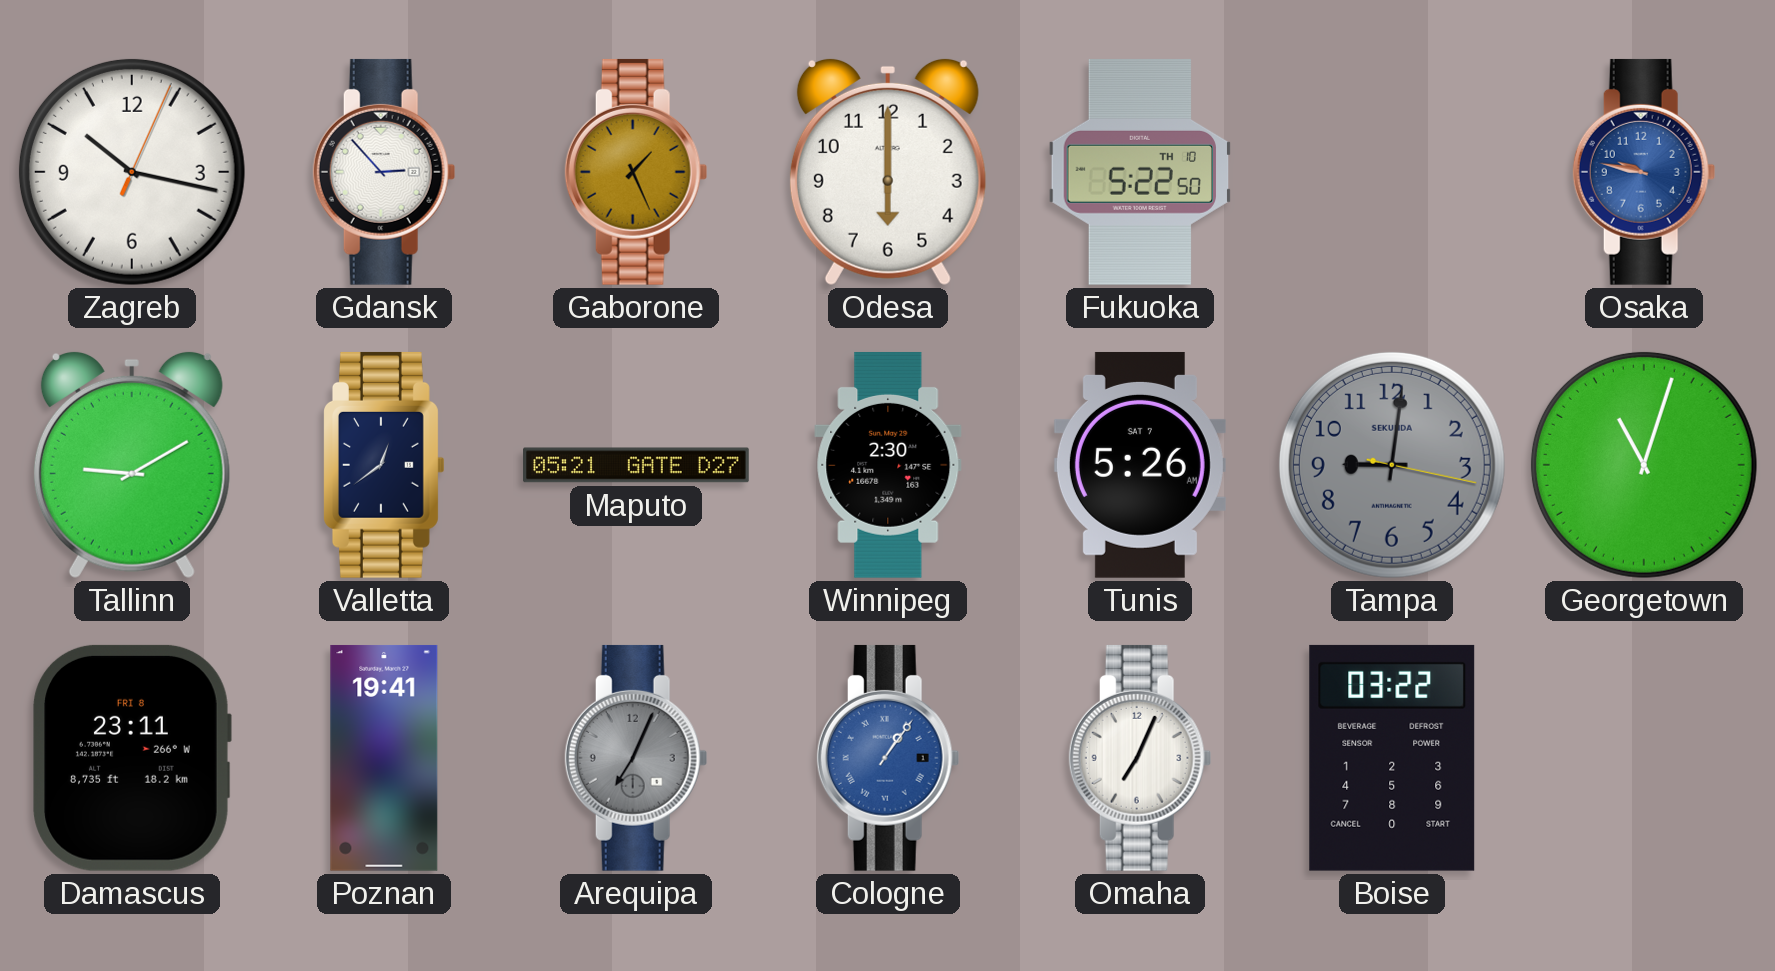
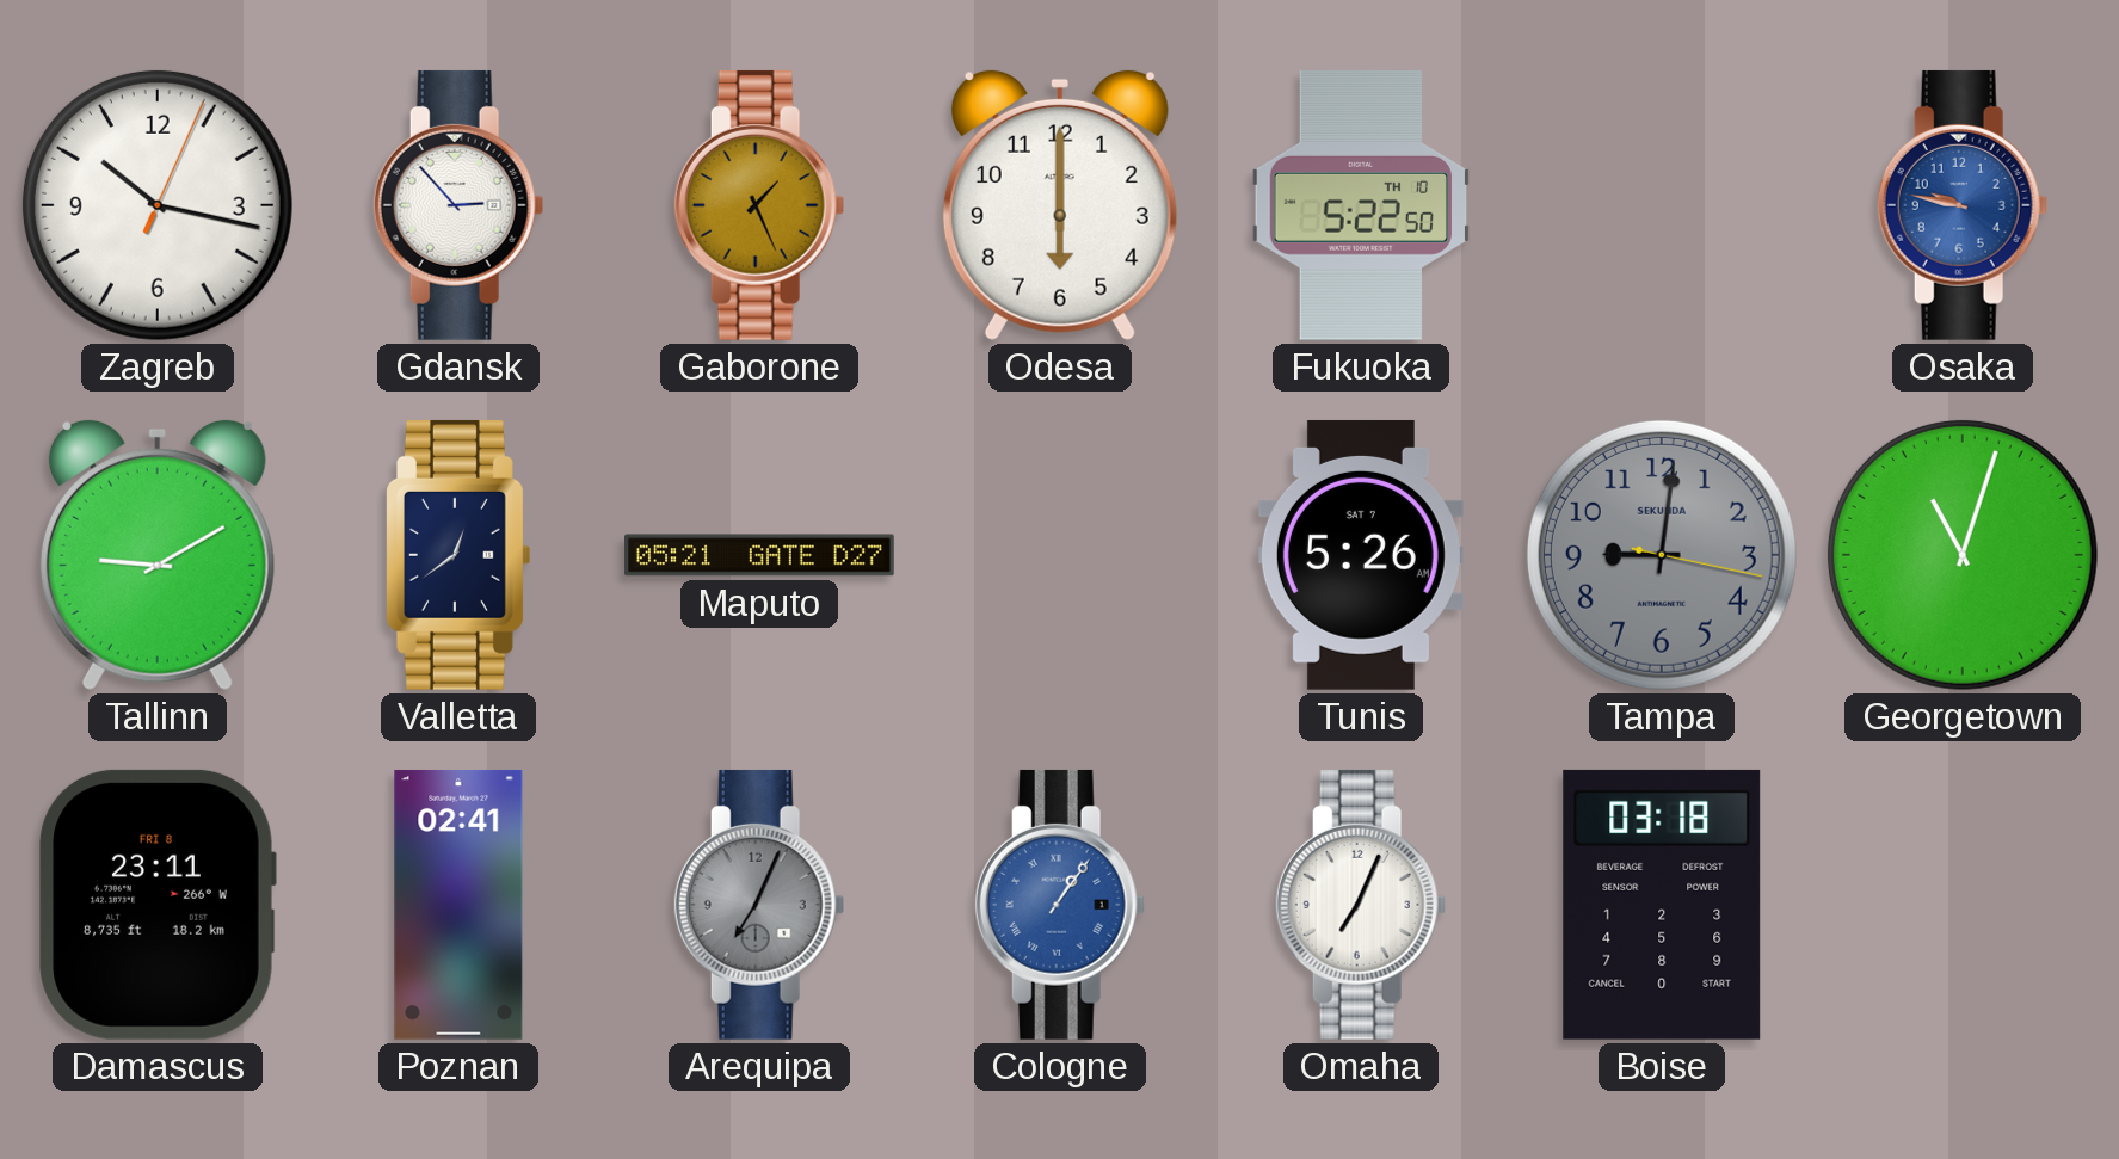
Winnipeg: 2:30 -> none (888, 465)
Poznan: 19:41 -> 02:41 (458, 905)
Boise: 03:22 -> 03:18 (1662, 905)
